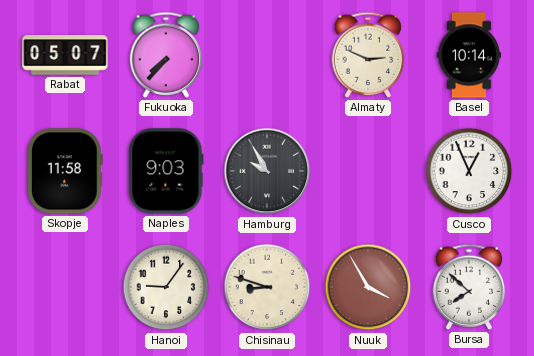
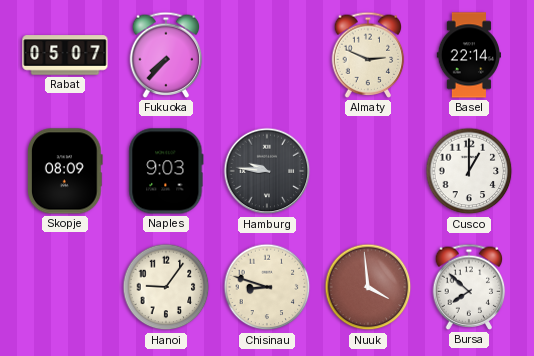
Basel: 10:14 -> 22:14 (468, 55)
Skopje: 11:58 -> 08:09 (65, 171)
Hamburg: 9:55 -> 9:46 (267, 171)
Cusco: 12:56 -> 1:00 (469, 171)
Nuuk: 3:55 -> 3:59 (368, 287)
